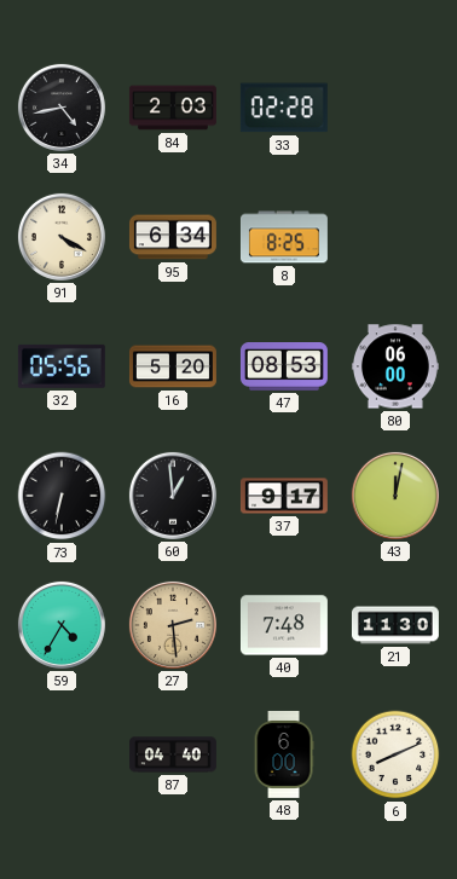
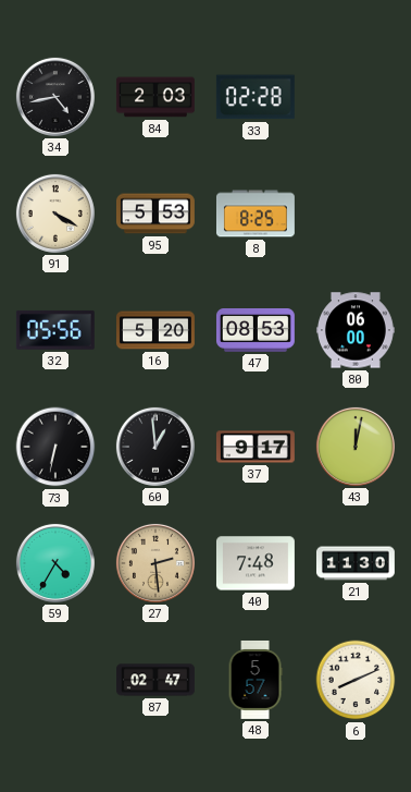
95: 6:34 -> 5:53 (155, 214)
87: 04:40 -> 02:47 (157, 680)
48: 6:00 -> 5:57 (256, 680)
